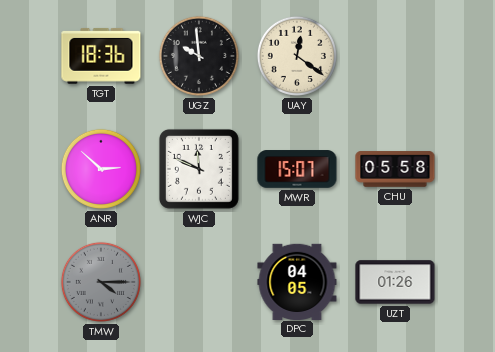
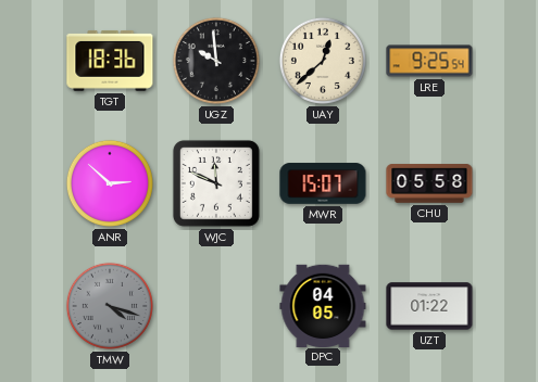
UAY: 12:21 -> 12:38 (323, 61)
LRE: none -> 9:25 (429, 61)
TMW: 4:15 -> 4:18 (110, 306)
UZT: 01:26 -> 01:22 (429, 306)
